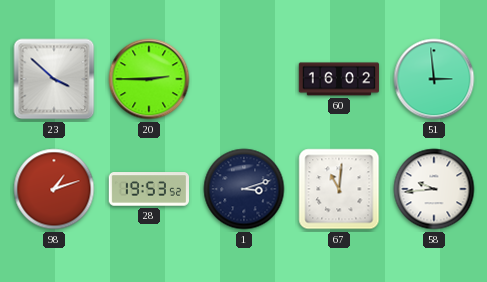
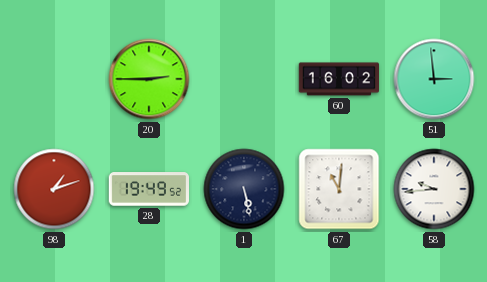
23: 3:52 -> none (54, 79)
28: 19:53 -> 19:49 (148, 189)
1: 3:12 -> 5:28 (244, 189)
